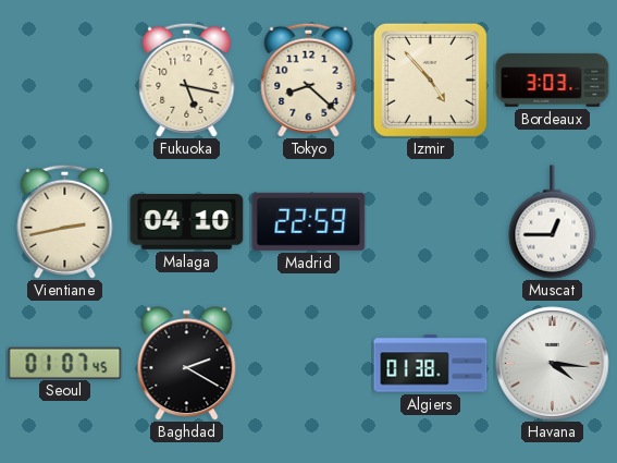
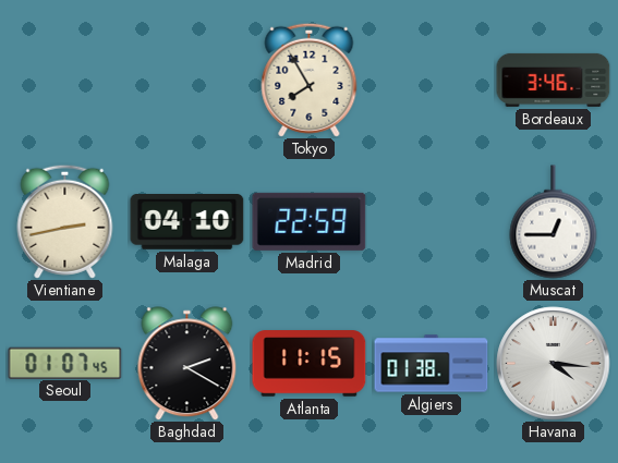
Fukuoka: 5:17 -> none (187, 80)
Tokyo: 8:22 -> 7:55 (310, 80)
Izmir: 4:53 -> none (430, 80)
Bordeaux: 3:03 -> 3:46 (554, 80)
Atlanta: none -> 11:15 (310, 364)
